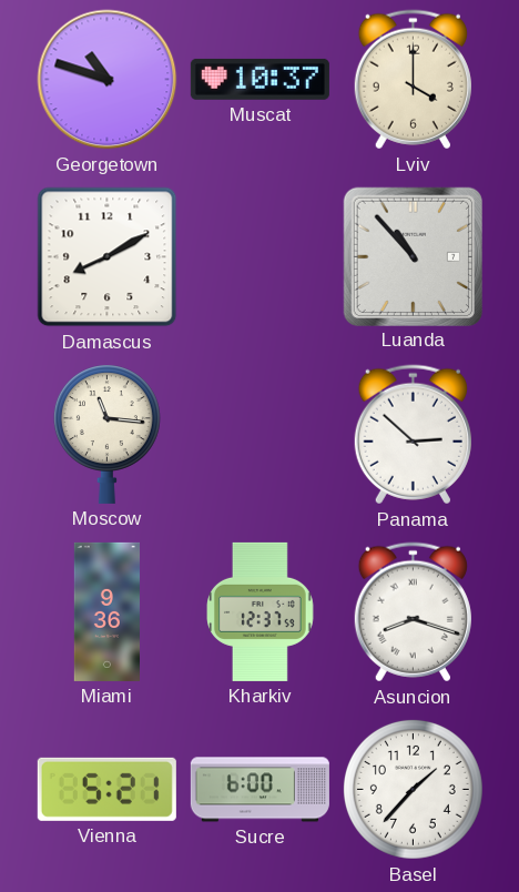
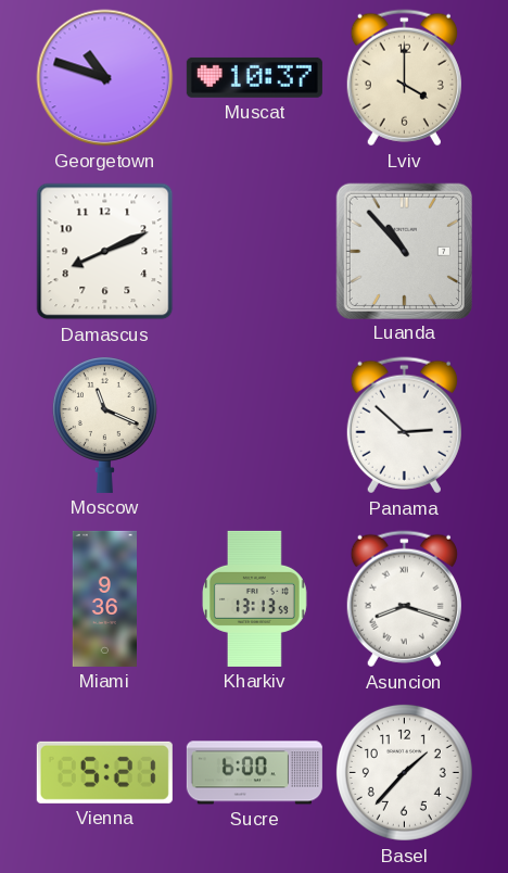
Damascus: 8:10 -> 8:11 (105, 252)
Moscow: 11:16 -> 11:19 (104, 425)
Kharkiv: 12:37 -> 13:13 (255, 598)
